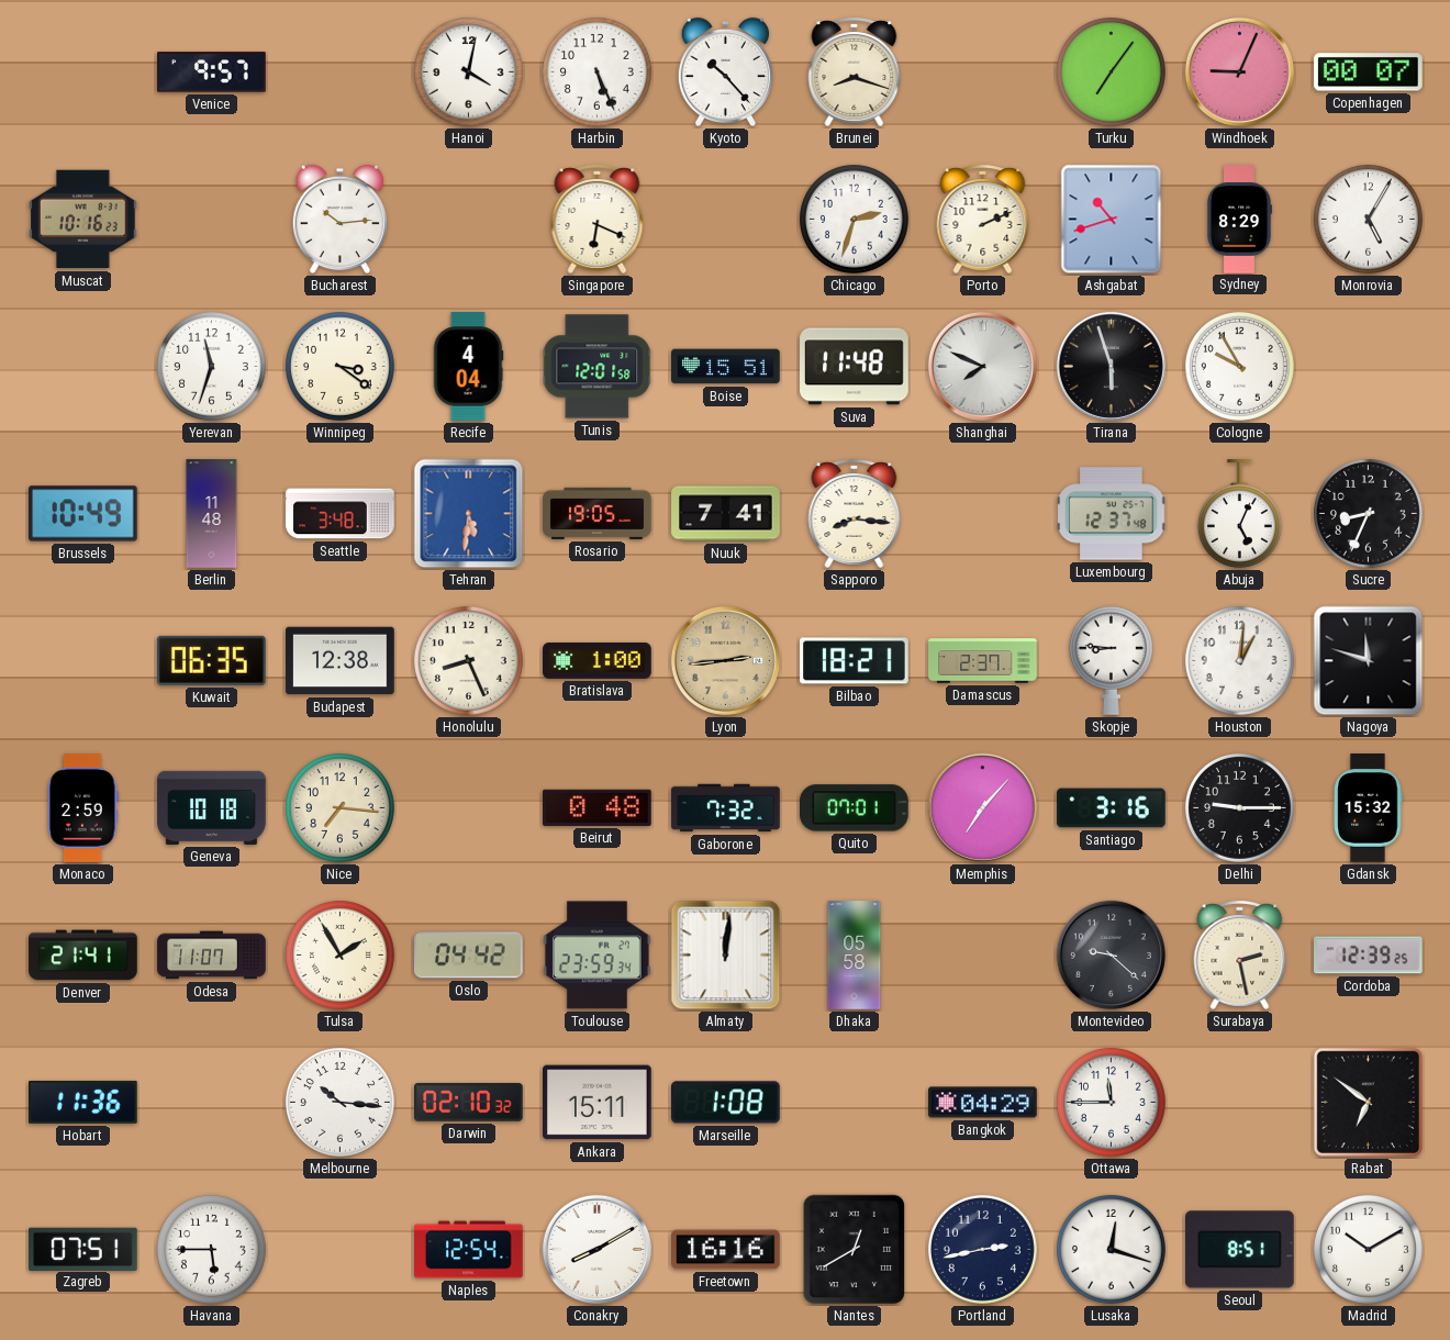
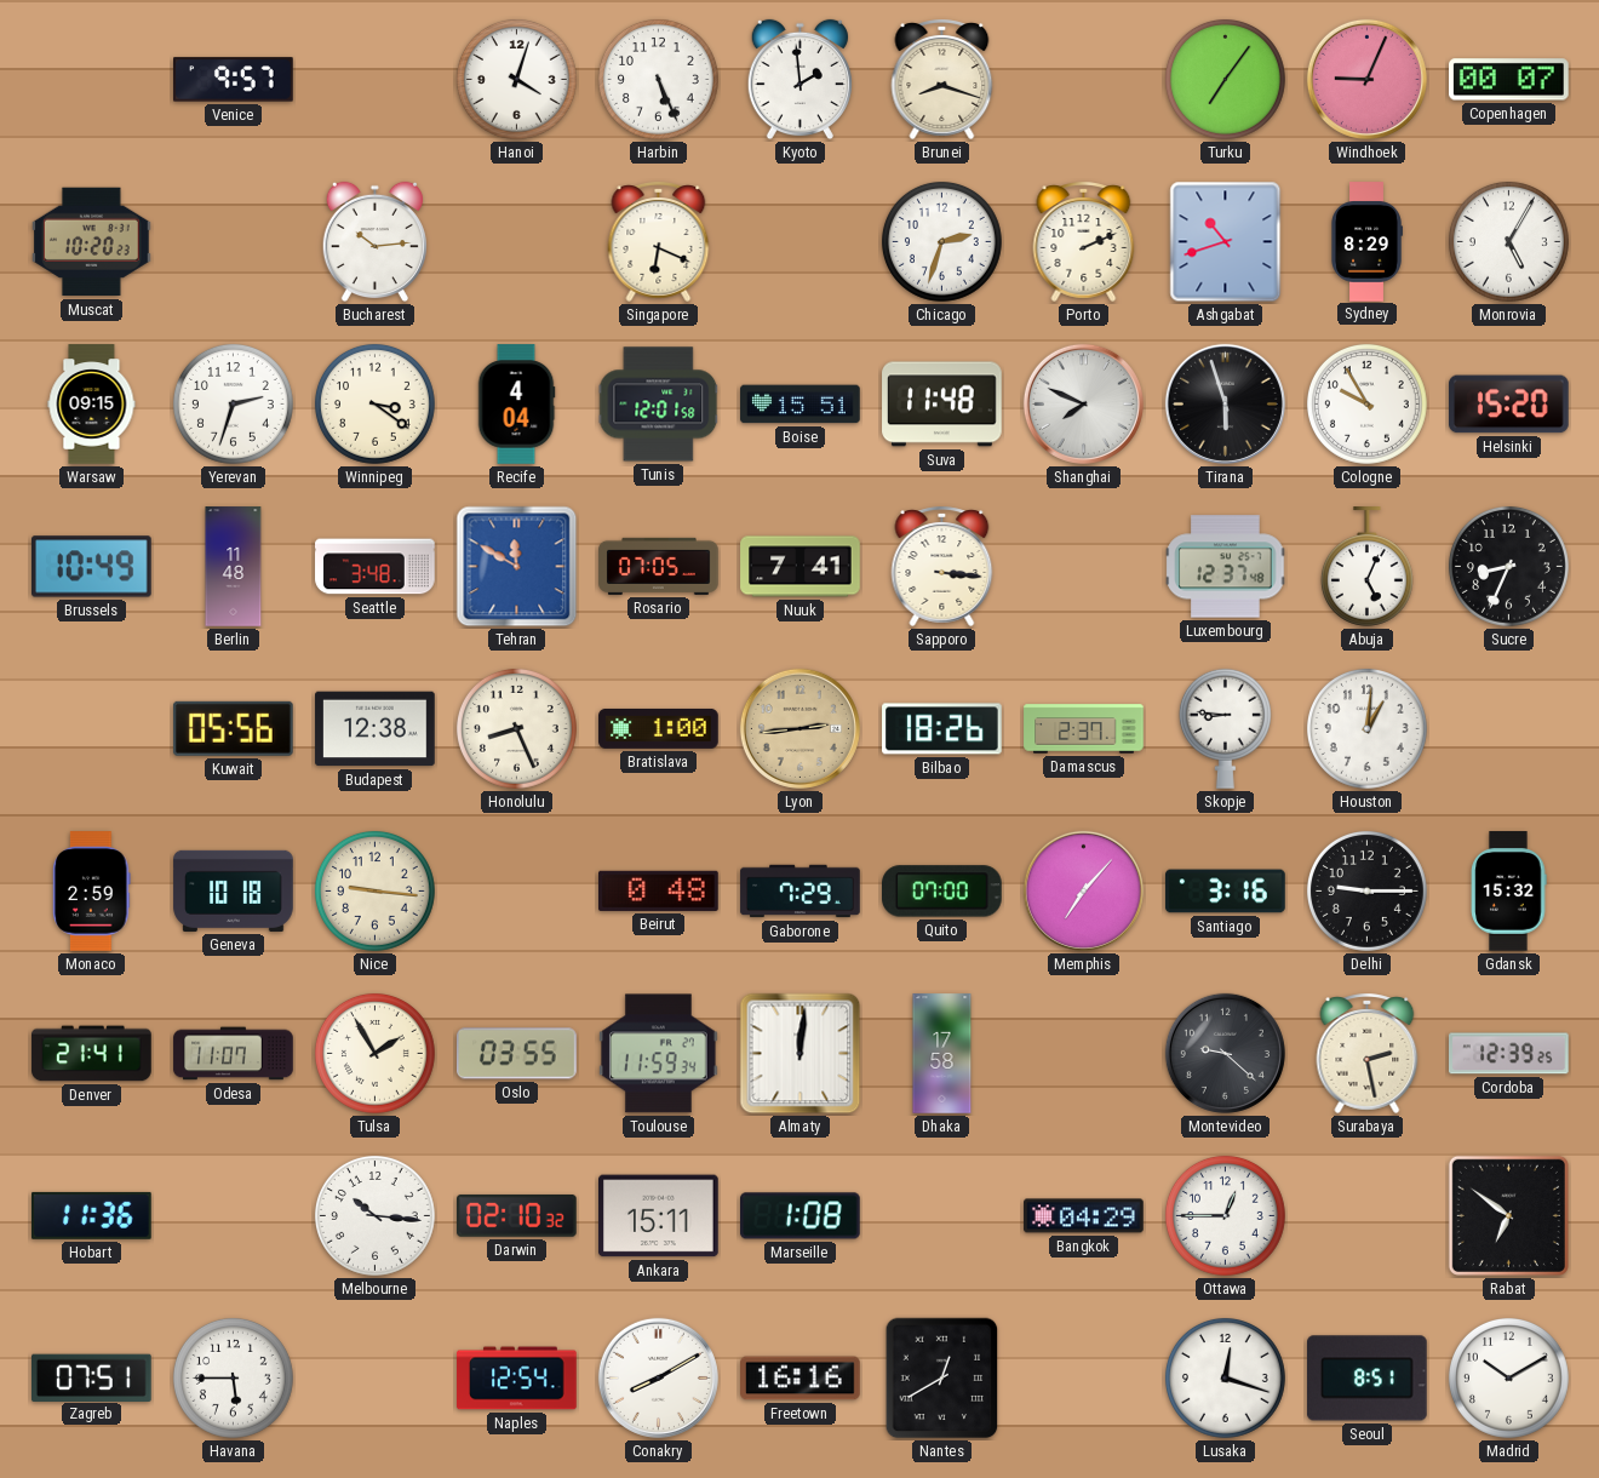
Hanoi: 4:02 -> 4:03 (516, 79)
Kyoto: 10:23 -> 1:59 (799, 80)
Muscat: 10:16 -> 10:20 (92, 242)
Warsaw: none -> 09:15 (92, 405)
Yerevan: 11:33 -> 2:33 (233, 403)
Helsinki: none -> 15:20 (1509, 405)
Tehran: 5:31 -> 11:50 (517, 567)
Rosario: 19:05 -> 07:05 (659, 566)
Sapporo: 8:16 -> 3:16 (942, 566)
Kuwait: 06:35 -> 05:56 (233, 728)
Bilbao: 18:21 -> 18:26 (942, 729)
Nagoya: 11:48 -> none (1369, 661)
Nice: 7:16 -> 9:16 (374, 890)
Gaborone: 7:32 -> 7:29 (801, 892)
Quito: 07:01 -> 07:00 (942, 892)
Oslo: 04:42 -> 03:55 (517, 1054)
Toulouse: 23:59 -> 11:59 (659, 1054)
Dhaka: 05:58 -> 17:58 (942, 1054)
Ottawa: 11:45 -> 12:45 (1225, 1215)
Portland: 2:43 -> none (982, 1249)
